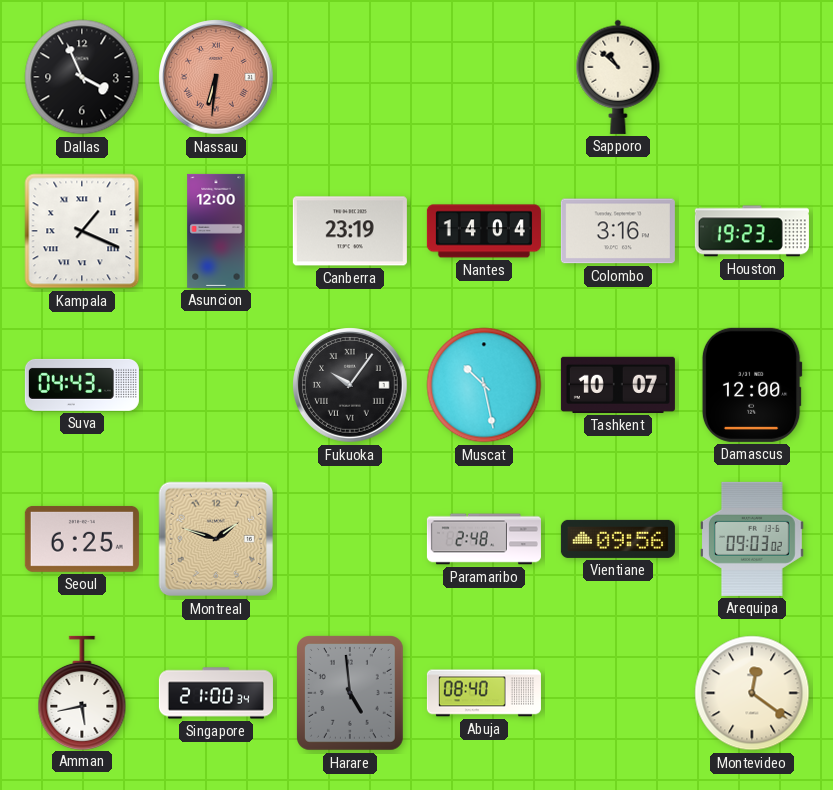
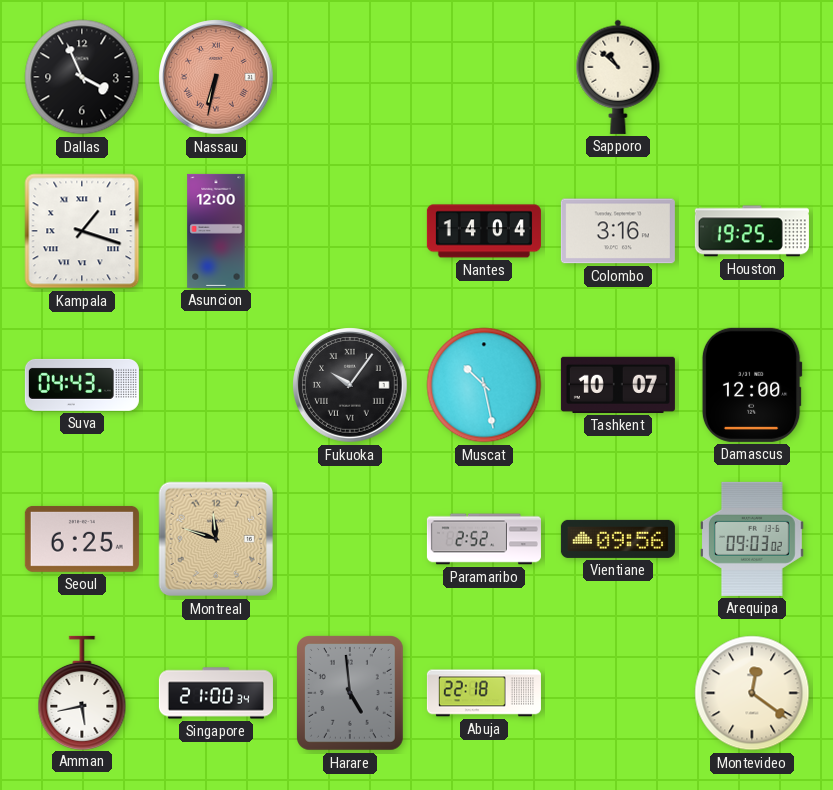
Nassau: 6:31 -> 6:32 (216, 77)
Kampala: 1:19 -> 1:18 (82, 231)
Canberra: 23:19 -> none (350, 231)
Houston: 19:23 -> 19:25 (752, 231)
Montreal: 1:48 -> 11:48 (216, 539)
Paramaribo: 2:48 -> 2:52 (484, 539)
Abuja: 08:40 -> 22:18 (484, 693)
